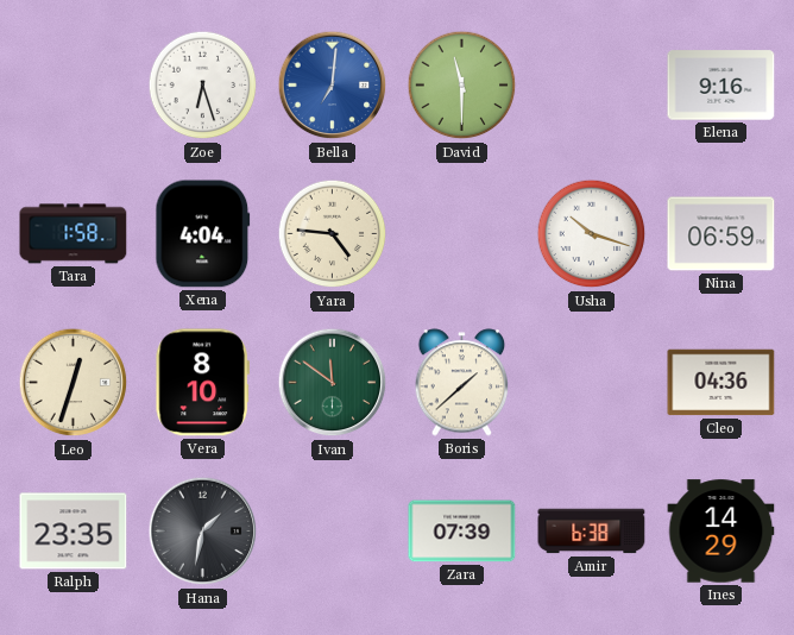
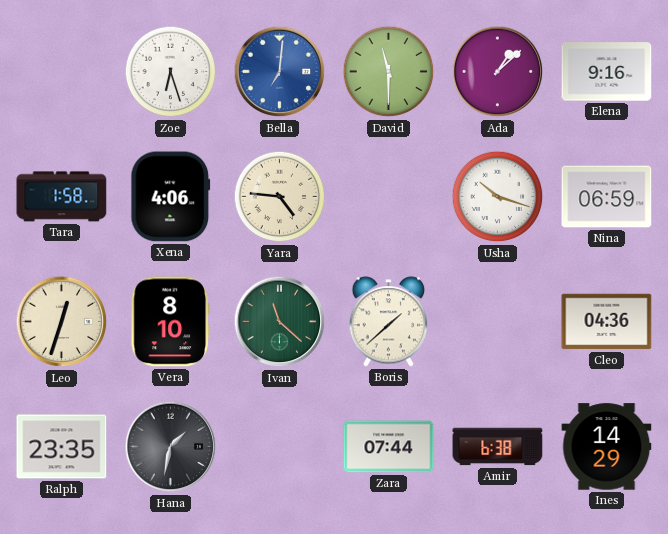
Ada: none -> 1:08 (498, 72)
Xena: 4:04 -> 4:06 (171, 197)
Ivan: 11:51 -> 11:22 (280, 322)
Zara: 07:39 -> 07:44 (389, 447)
